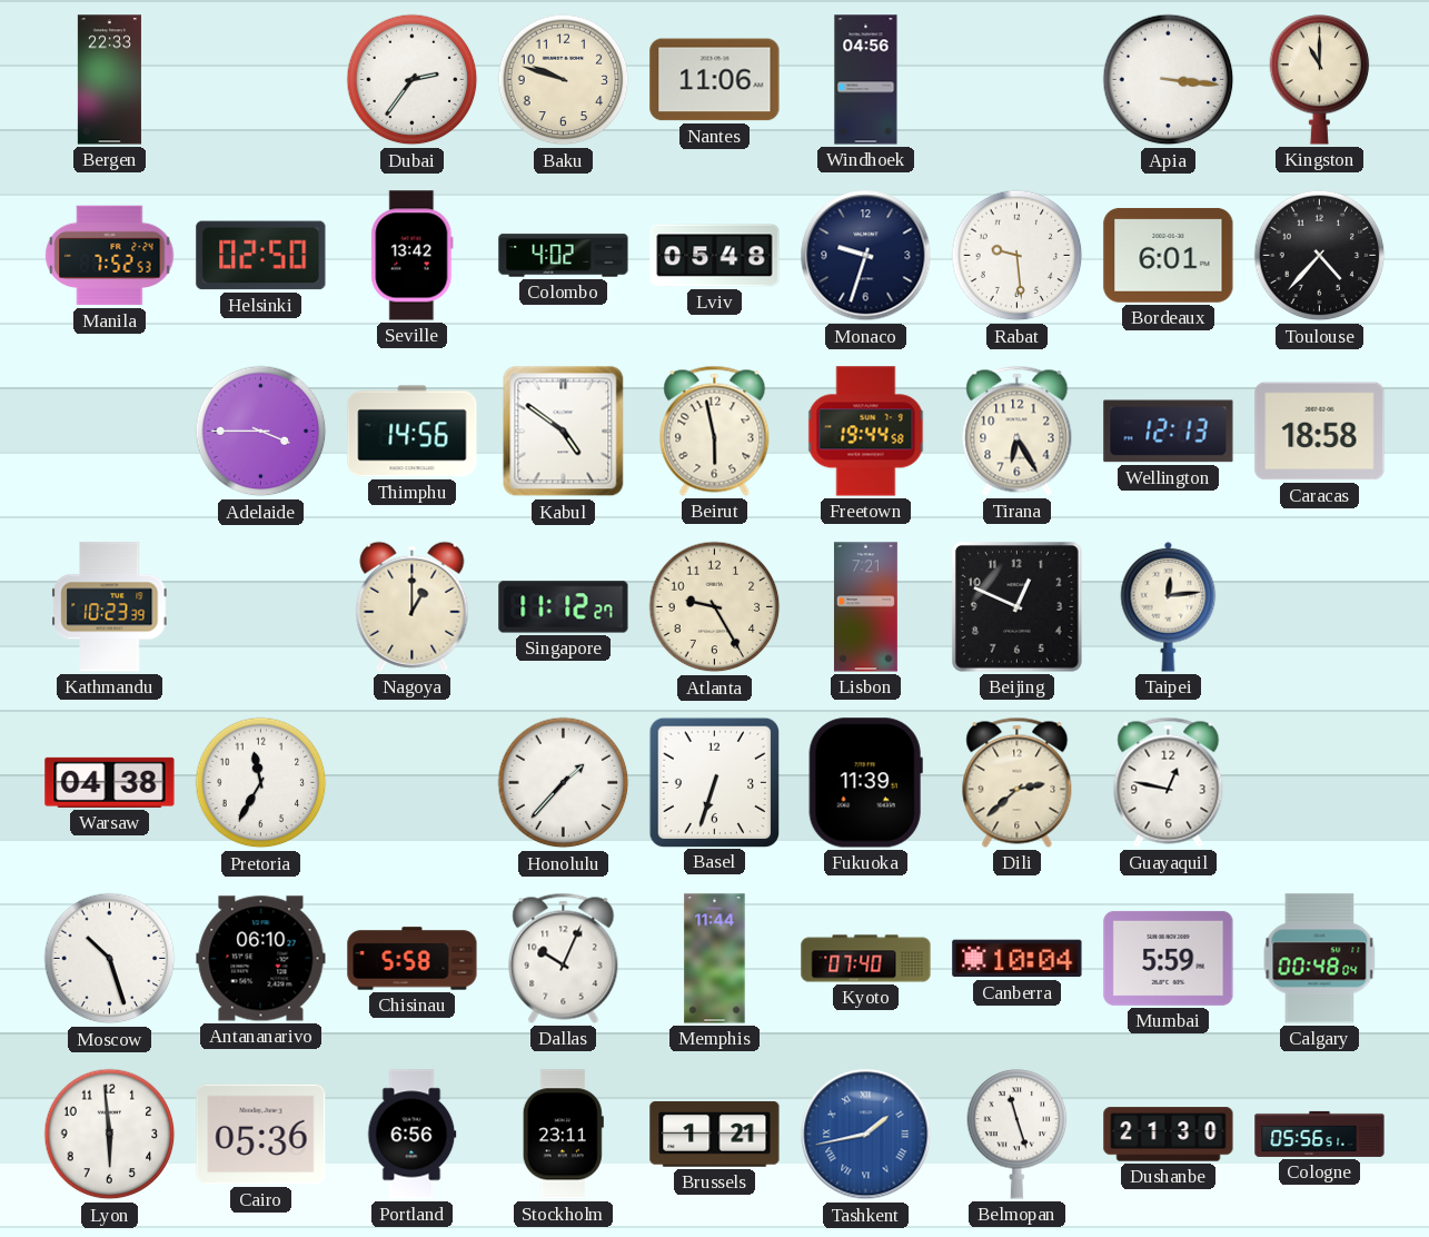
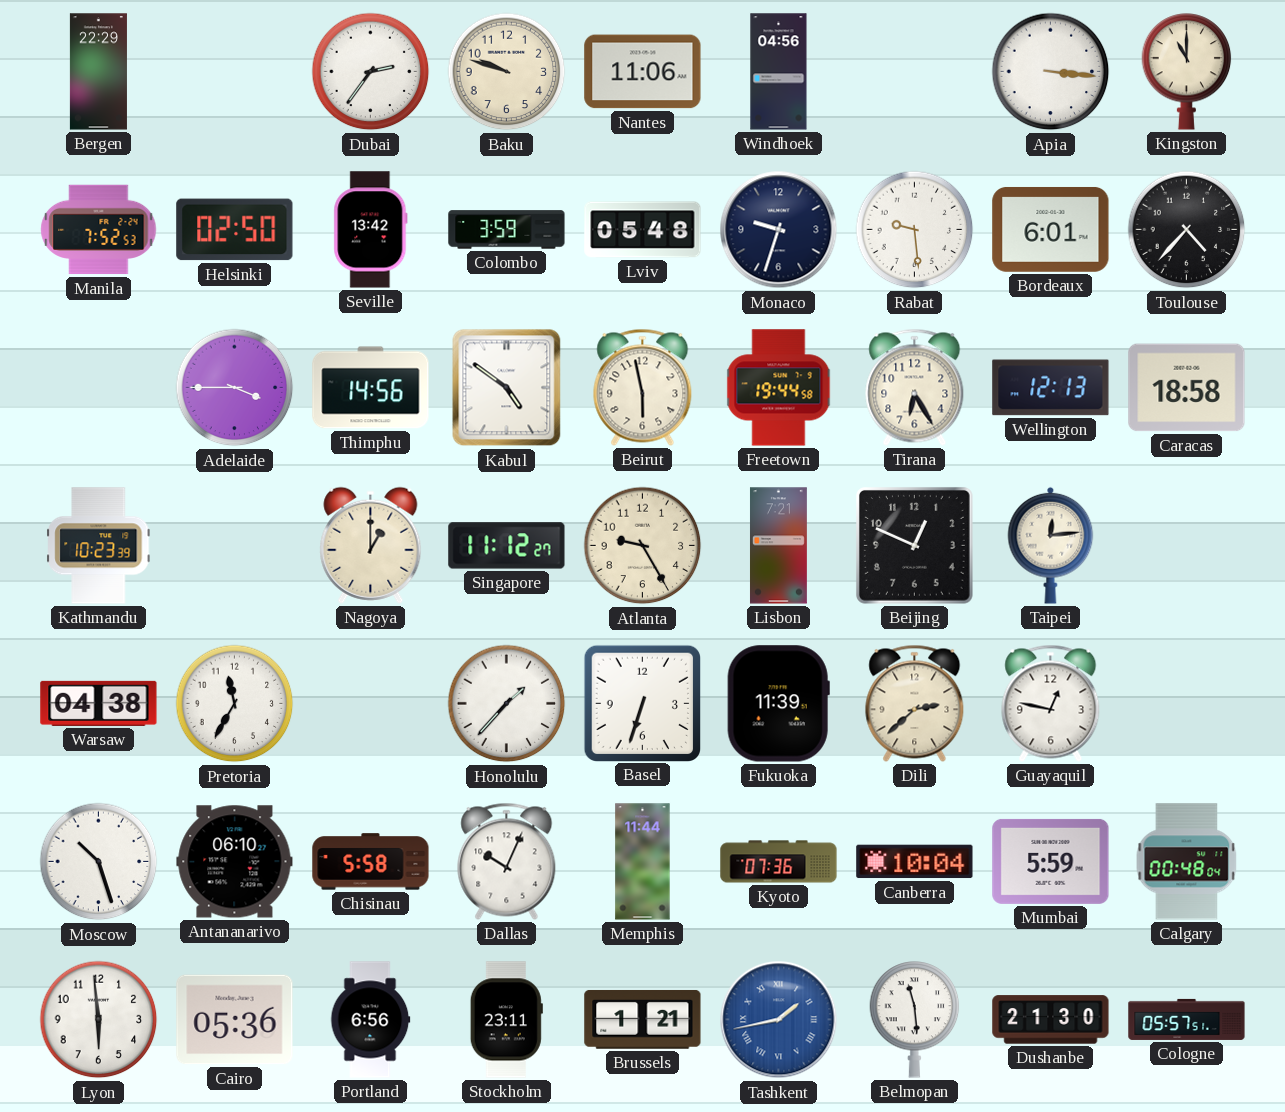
Bergen: 22:33 -> 22:29 (98, 72)
Colombo: 4:02 -> 3:59 (507, 230)
Kyoto: 07:40 -> 07:36 (779, 862)
Belmopan: 11:27 -> 11:29 (915, 1020)
Cologne: 05:56 -> 05:57 (1187, 1019)
